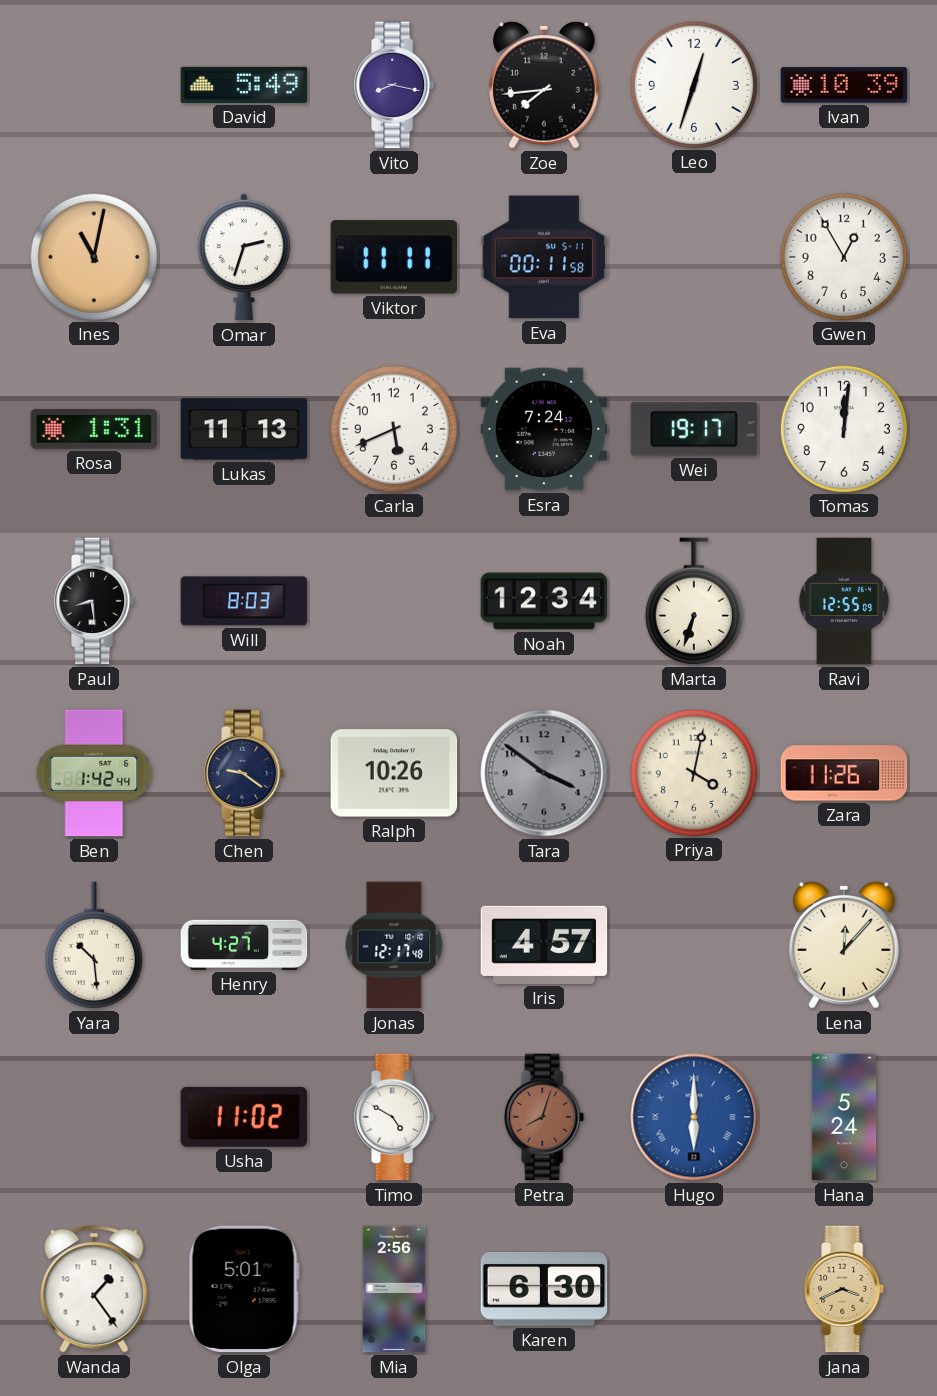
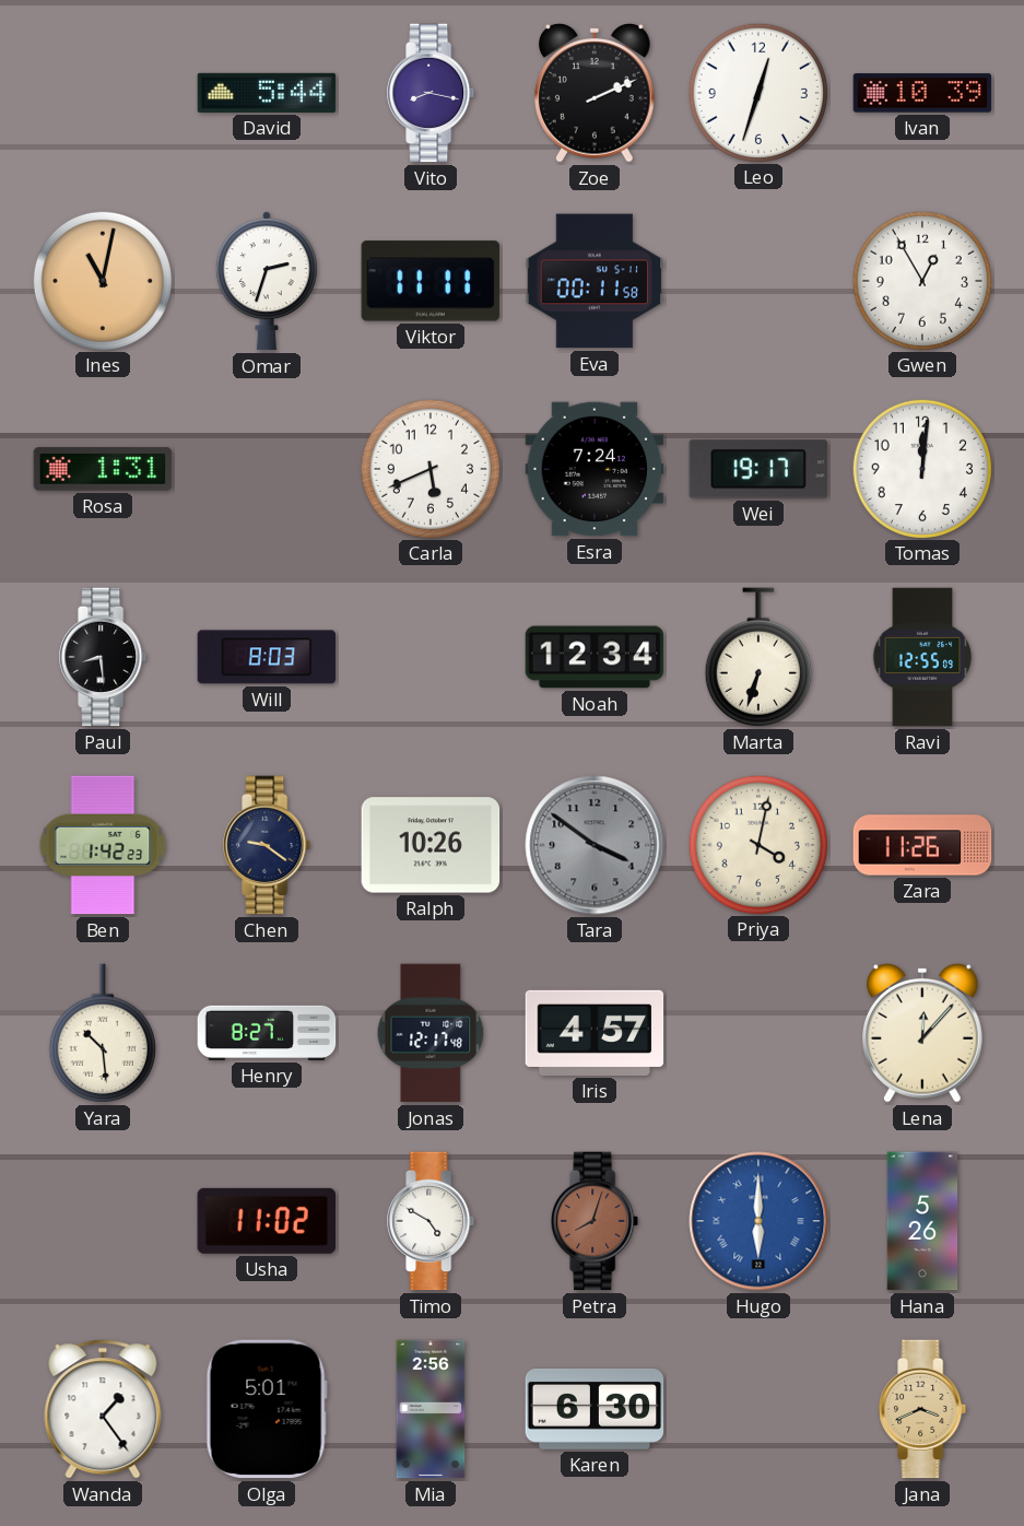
David: 5:49 -> 5:44 (267, 93)
Zoe: 7:44 -> 2:11 (596, 94)
Lukas: 11:13 -> none (244, 429)
Ben: 1:42:44 -> 1:42:23 (103, 845)
Henry: 4:27 -> 8:27 (267, 1033)
Hana: 5:24 -> 5:26 (922, 1221)
